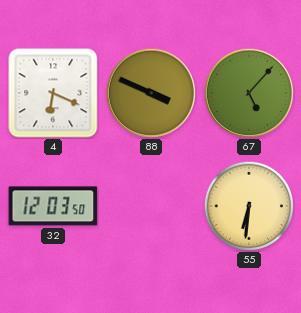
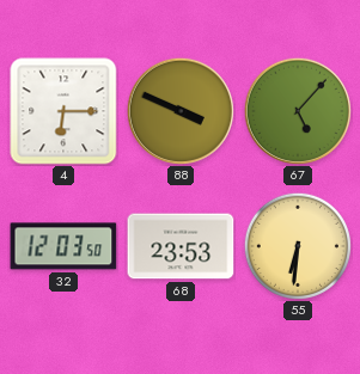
4: 6:19 -> 6:15 (63, 111)
68: none -> 23:53 (181, 246)
